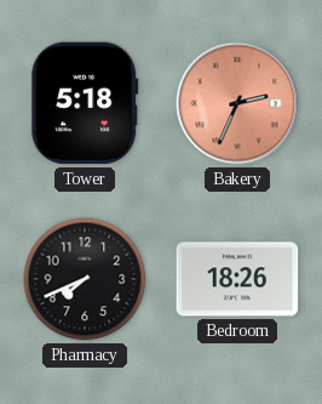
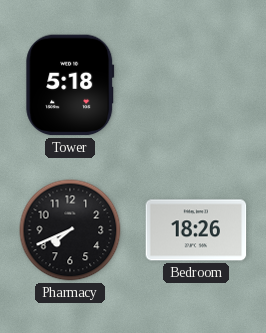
Bakery: 2:34 -> none (237, 103)
